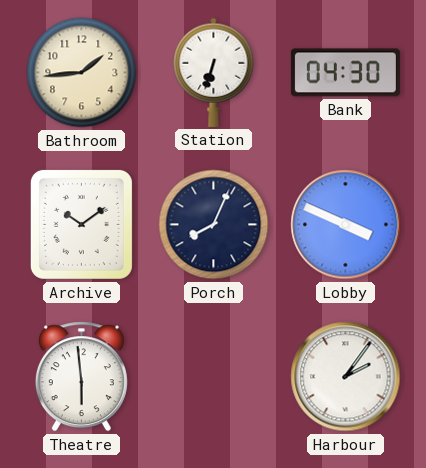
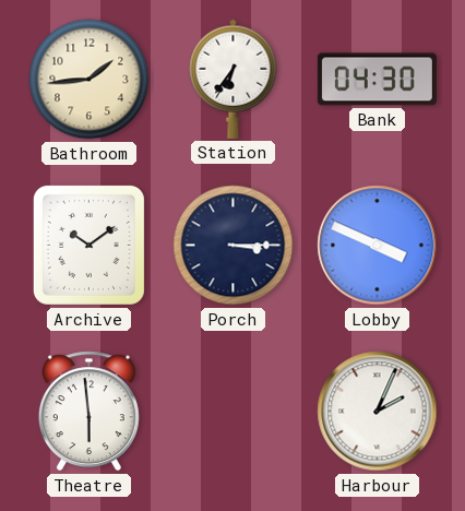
Station: 6:33 -> 6:36 (234, 79)
Porch: 8:04 -> 3:15 (234, 246)
Harbour: 2:06 -> 2:04 (378, 412)
